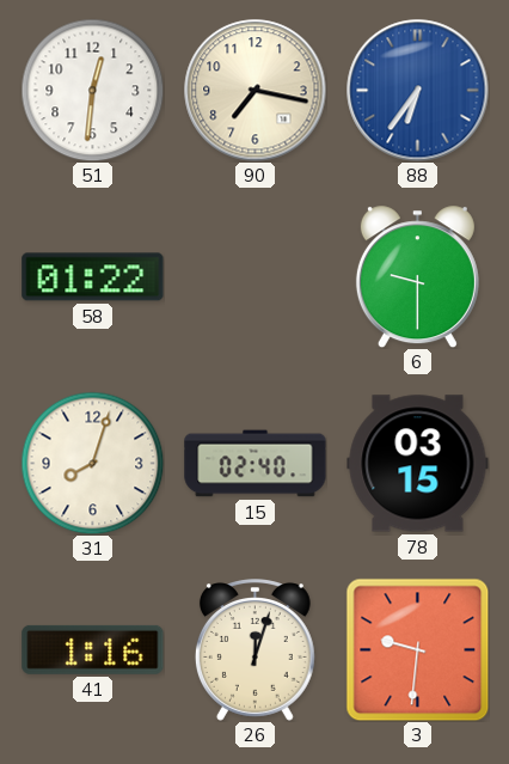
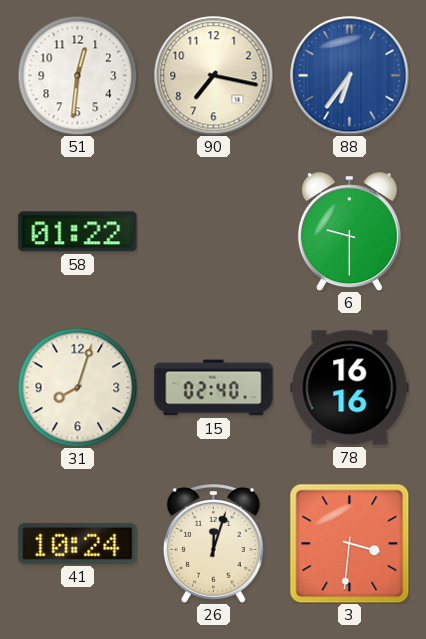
78: 03:15 -> 16:16 (350, 388)
41: 1:16 -> 10:24 (78, 543)
3: 9:31 -> 3:31 (349, 543)
